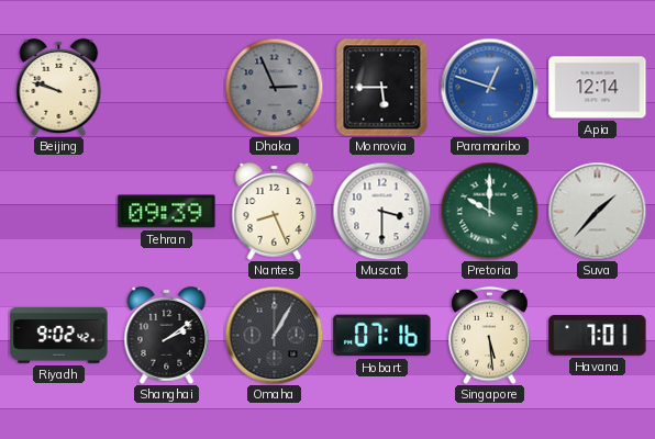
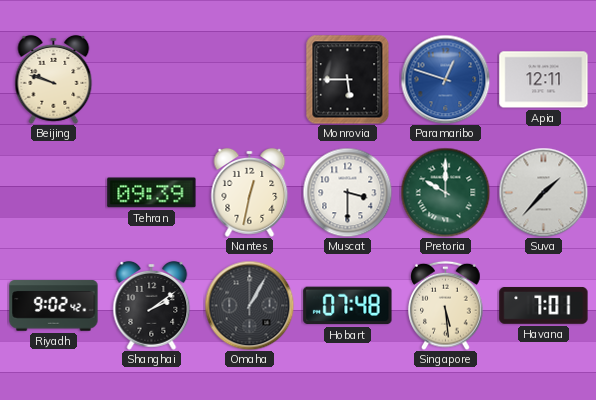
Dhaka: 2:56 -> none (274, 87)
Apia: 12:14 -> 12:11 (544, 80)
Nantes: 8:26 -> 12:32 (250, 192)
Hobart: 07:16 -> 07:48 (348, 306)
